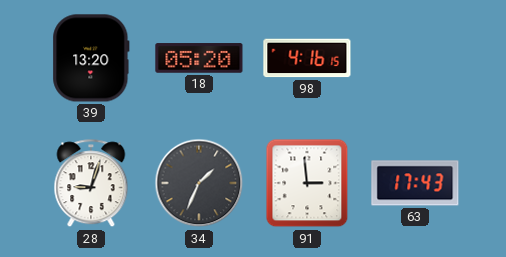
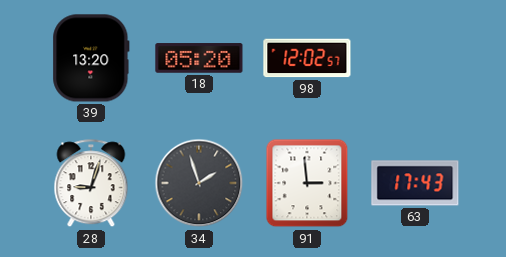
98: 4:16 -> 12:02 (307, 58)
34: 1:34 -> 1:57 (199, 183)
